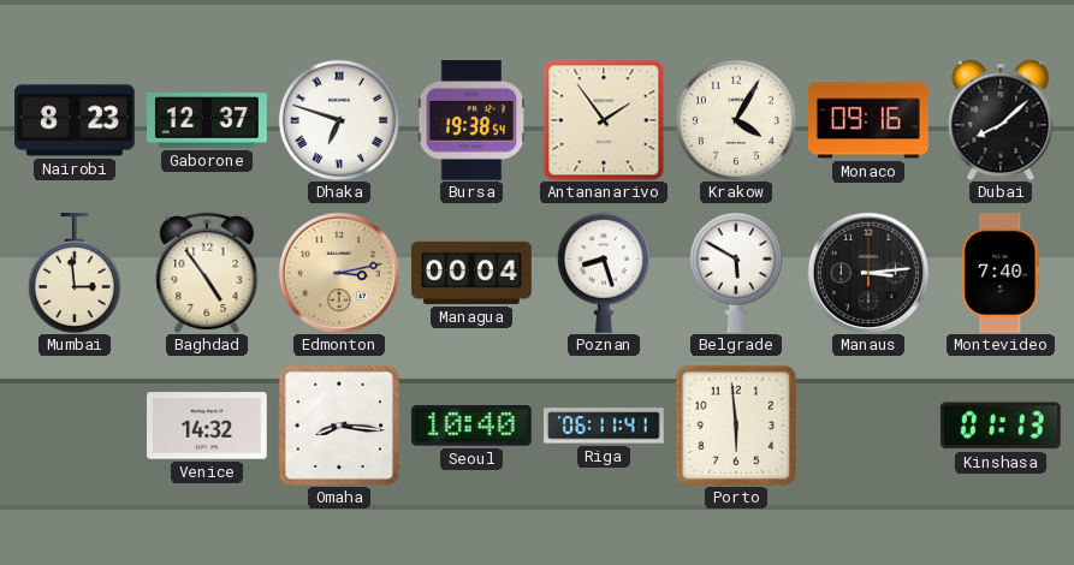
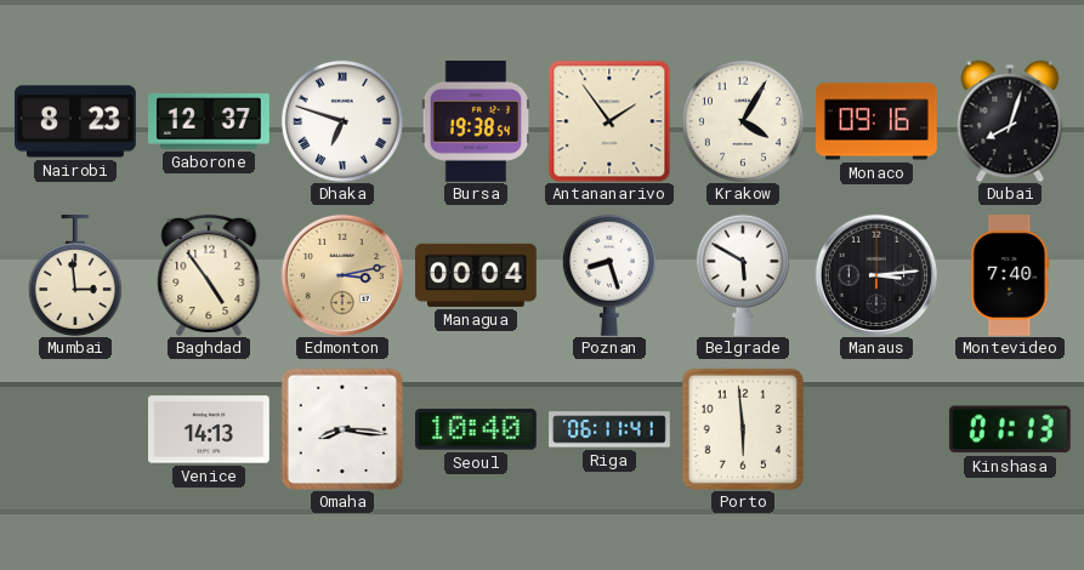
Dubai: 8:08 -> 8:03 (1010, 121)
Venice: 14:32 -> 14:13 (210, 429)
